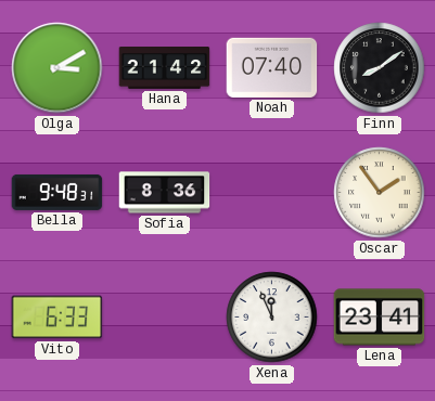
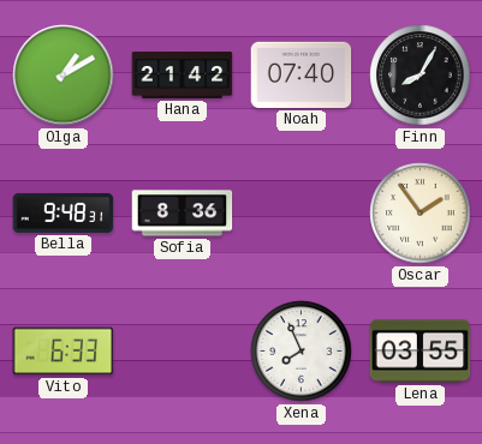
Olga: 3:10 -> 1:10 (64, 76)
Finn: 8:09 -> 8:05 (421, 76)
Xena: 11:56 -> 7:56 (302, 352)
Lena: 23:41 -> 03:55 (421, 352)
